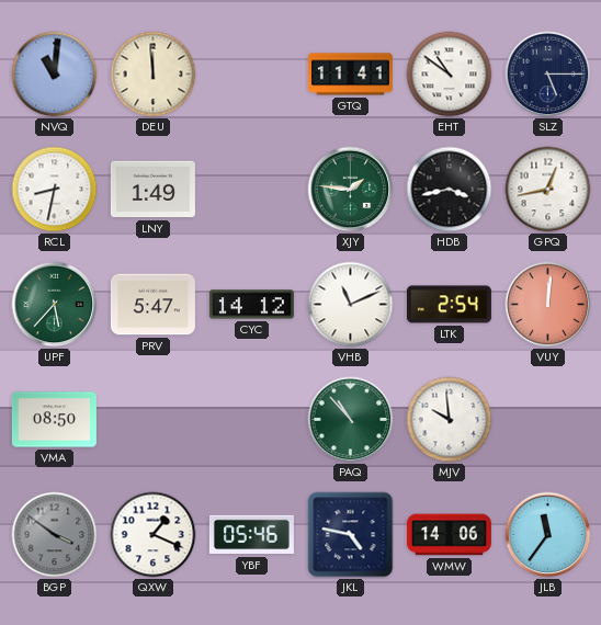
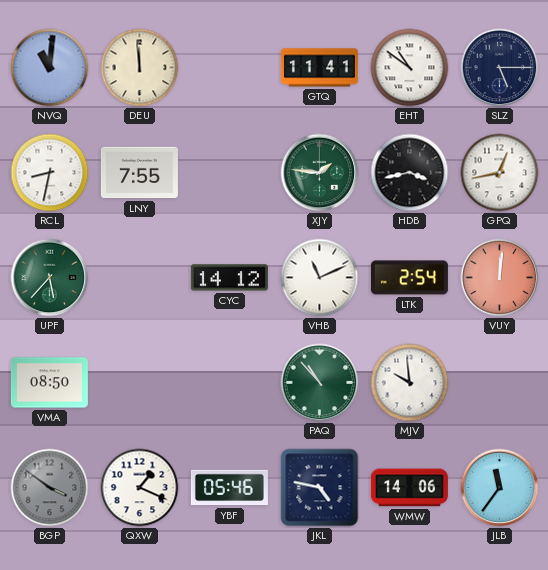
LNY: 1:49 -> 7:55 (139, 173)
PRV: 5:47 -> none (152, 305)
